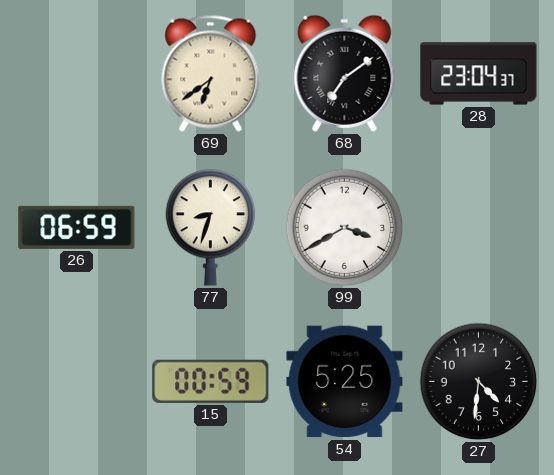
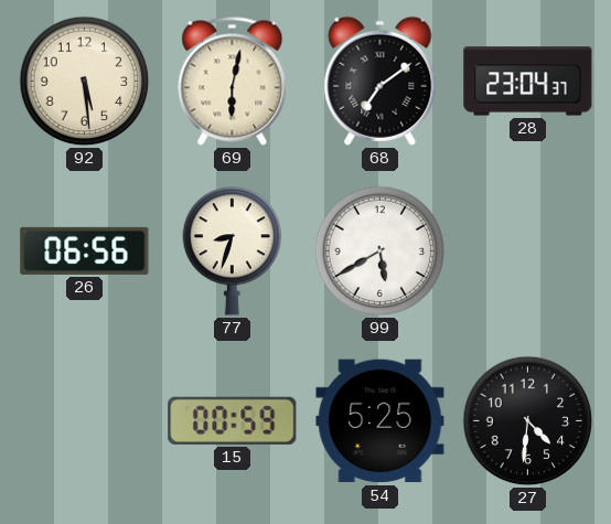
92: none -> 5:29 (85, 82)
69: 6:39 -> 6:02 (233, 81)
26: 06:59 -> 06:56 (85, 250)
99: 3:40 -> 5:40 (380, 252)
